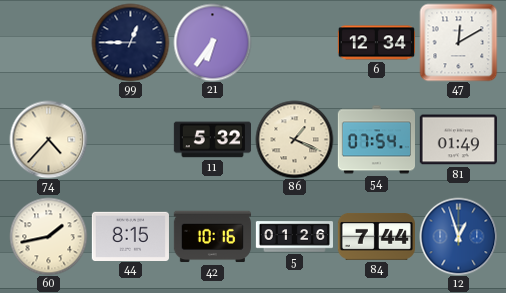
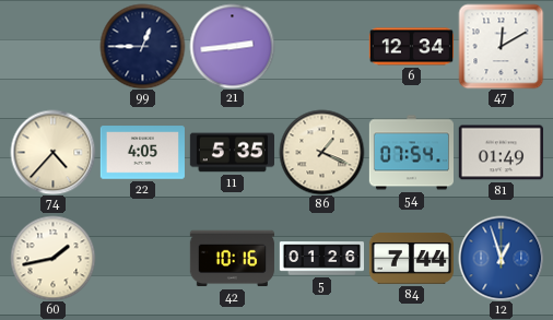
21: 6:36 -> 2:44 (232, 46)
22: none -> 4:05 (142, 153)
11: 5:32 -> 5:35 (232, 153)
44: 8:15 -> none (130, 236)
